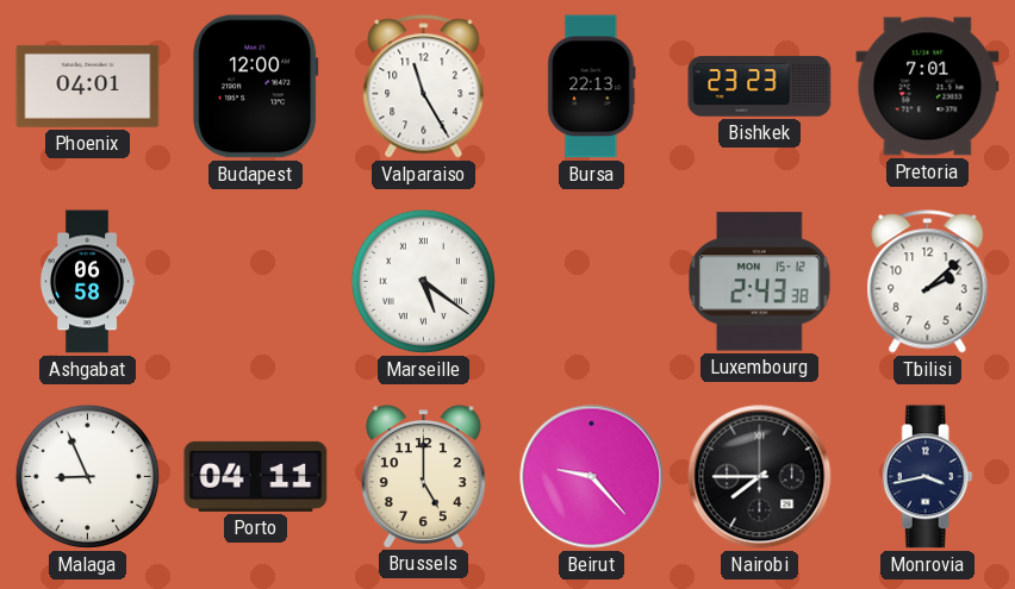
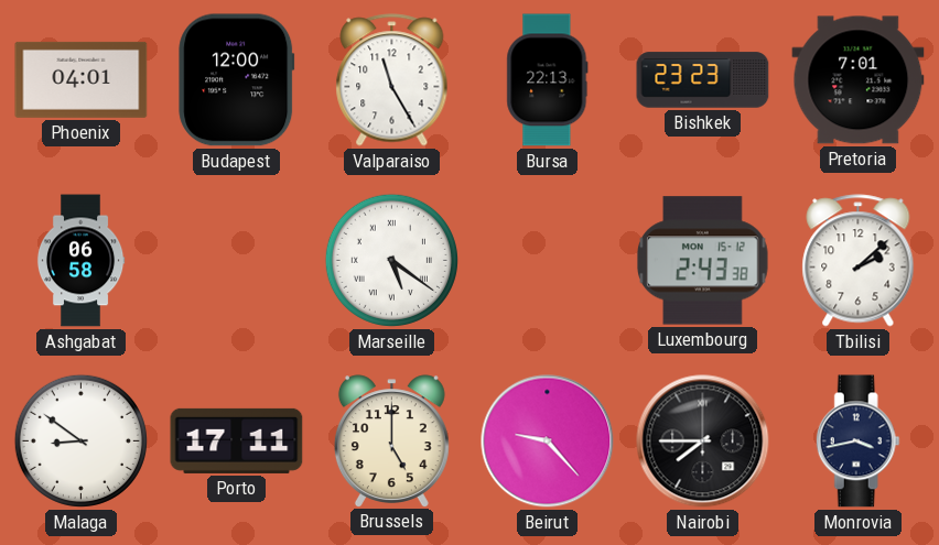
Malaga: 8:56 -> 8:51 (80, 440)
Porto: 04:11 -> 17:11 (237, 440)
